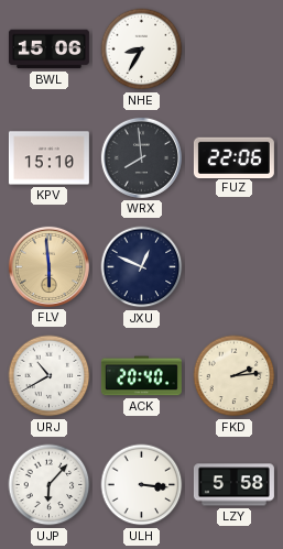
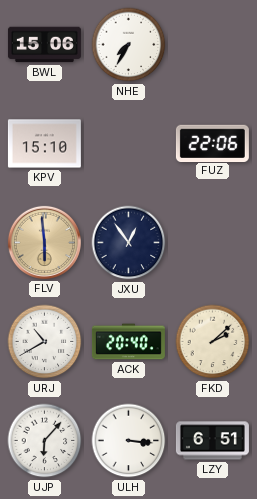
NHE: 8:35 -> 7:35 (129, 45)
WRX: 7:59 -> none (141, 157)
JXU: 12:49 -> 12:54 (129, 243)
FKD: 2:14 -> 2:08 (213, 342)
LZY: 5:58 -> 6:51 (212, 441)
